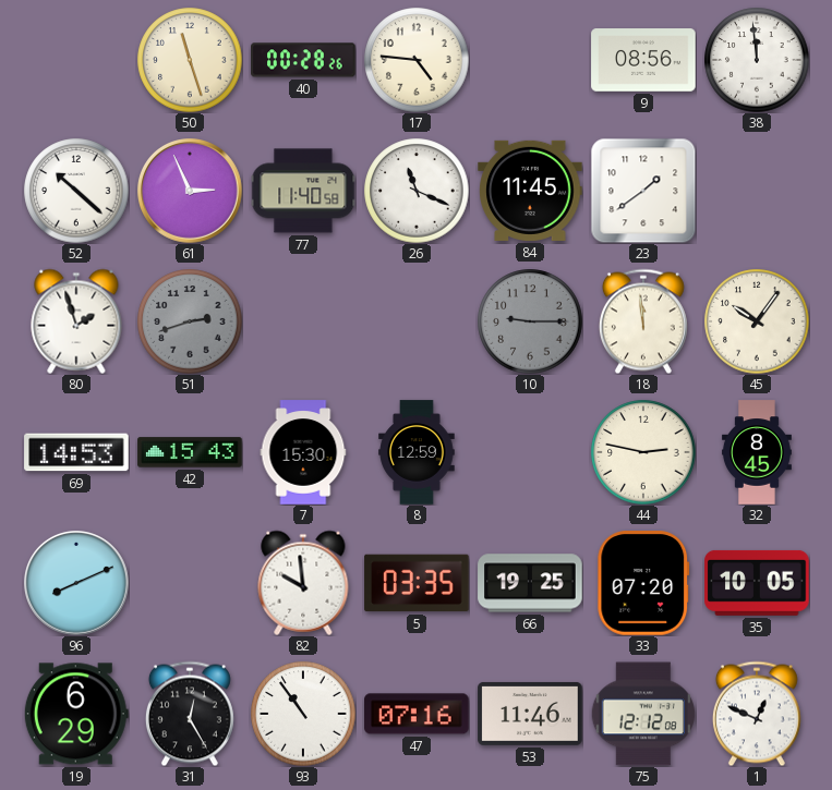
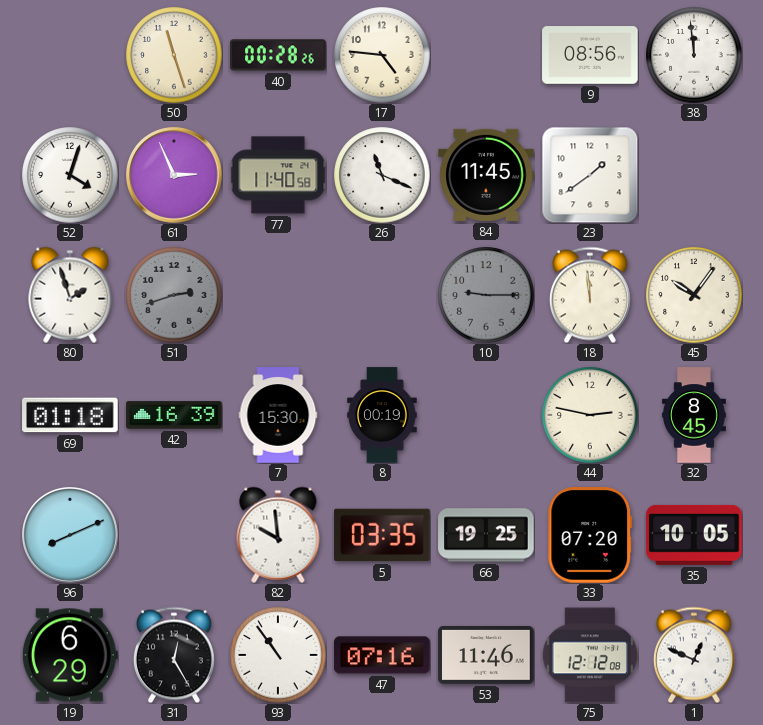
52: 10:22 -> 4:03 (70, 175)
69: 14:53 -> 01:18 (70, 415)
42: 15:43 -> 16:39 (174, 415)
8: 12:59 -> 00:19 (382, 415)
